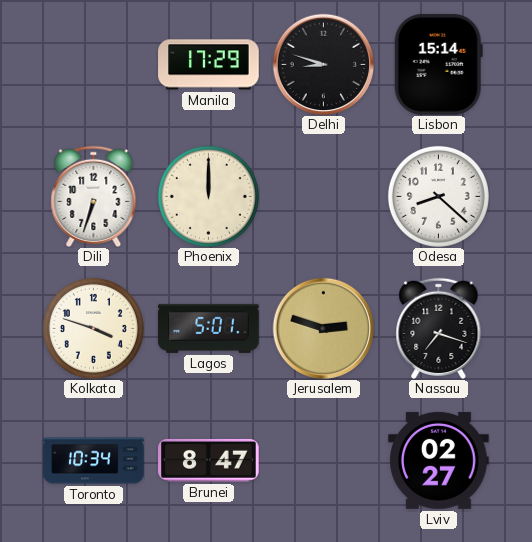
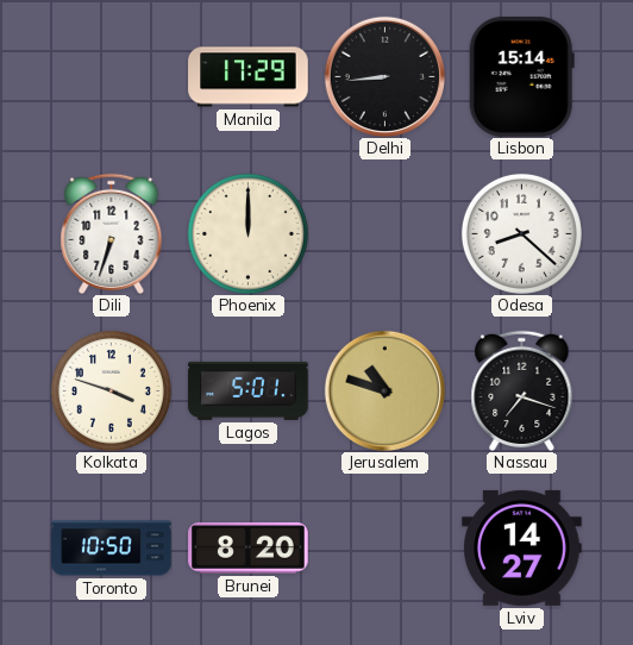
Delhi: 8:48 -> 8:44 (384, 76)
Jerusalem: 2:48 -> 10:48 (384, 390)
Toronto: 10:34 -> 10:50 (112, 549)
Brunei: 8:47 -> 8:20 (249, 547)
Lviv: 02:27 -> 14:27 (522, 547)
